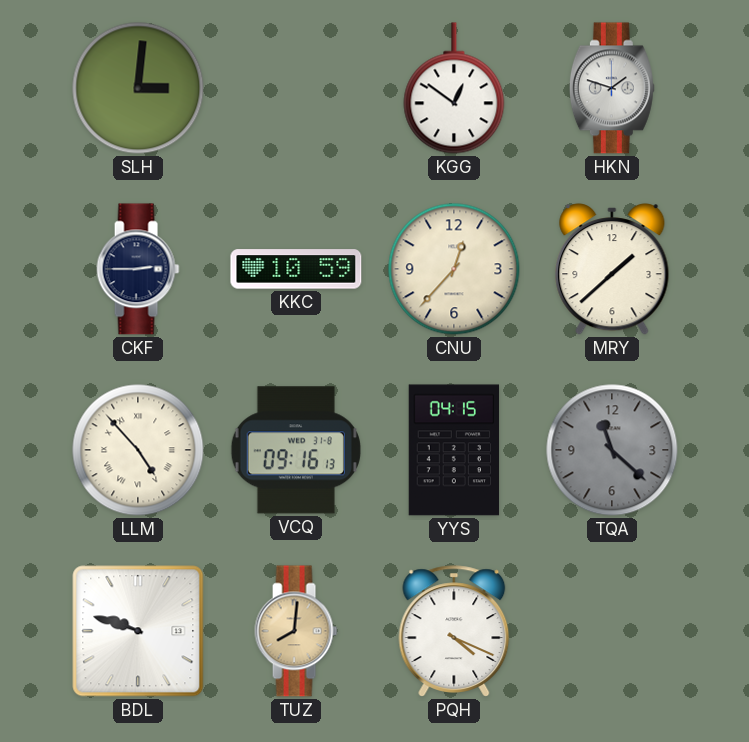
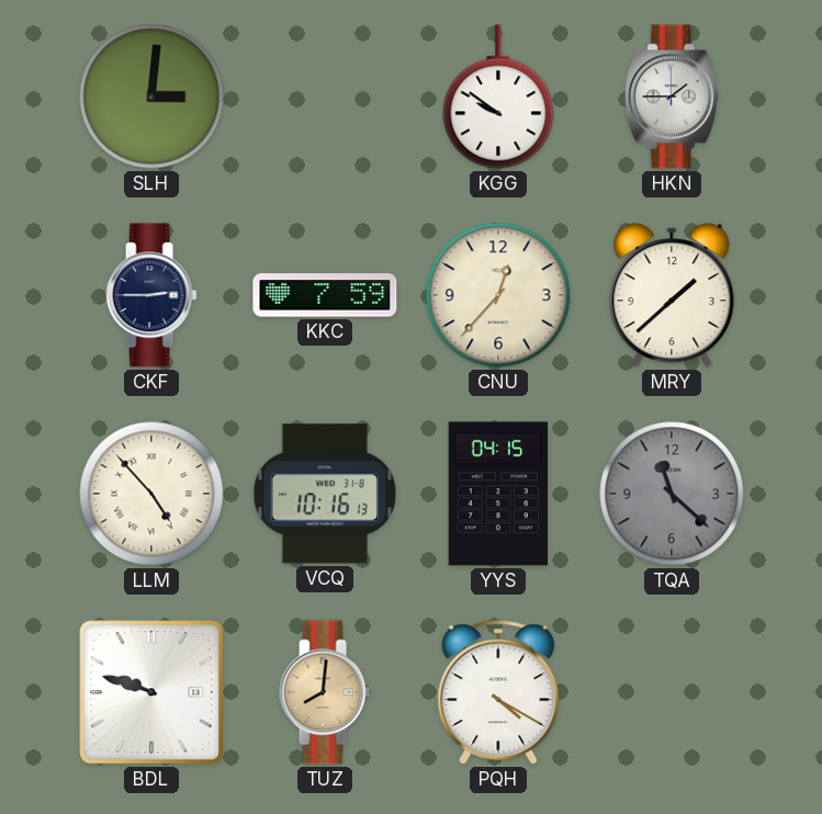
KGG: 12:51 -> 9:51 (498, 97)
HKN: 1:48 -> 1:45 (672, 97)
KKC: 10:59 -> 7:59 (325, 295)
VCQ: 09:16 -> 10:16 (325, 494)
PQH: 4:19 -> 4:20 (498, 692)
